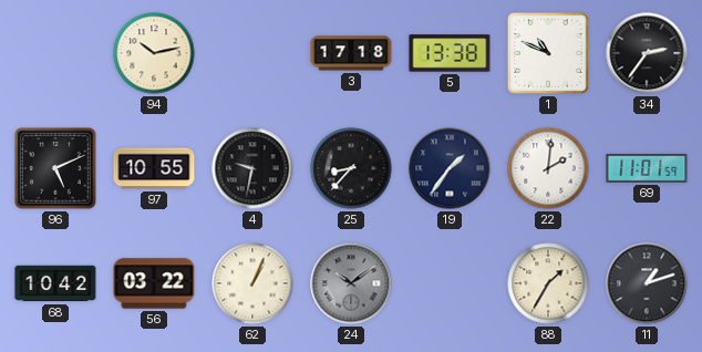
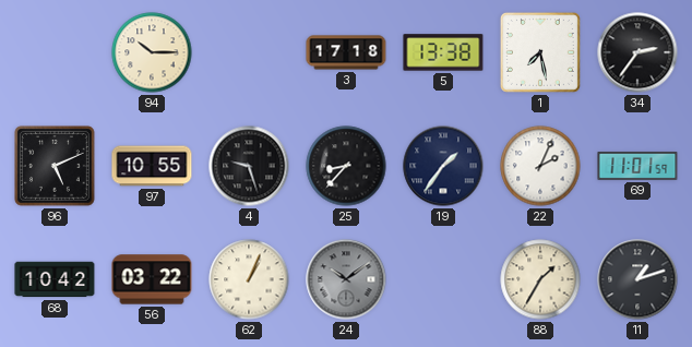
94: 10:13 -> 10:15 (152, 52)
1: 10:49 -> 7:28 (540, 52)
4: 9:32 -> 9:27 (249, 166)
22: 2:01 -> 2:04 (540, 166)
